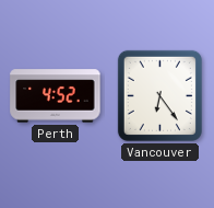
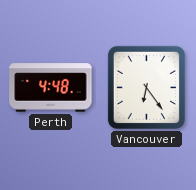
Perth: 4:52 -> 4:48 (51, 88)
